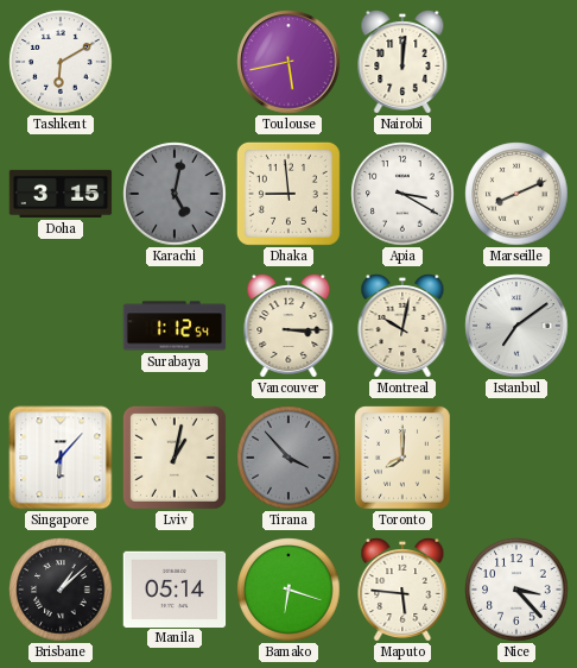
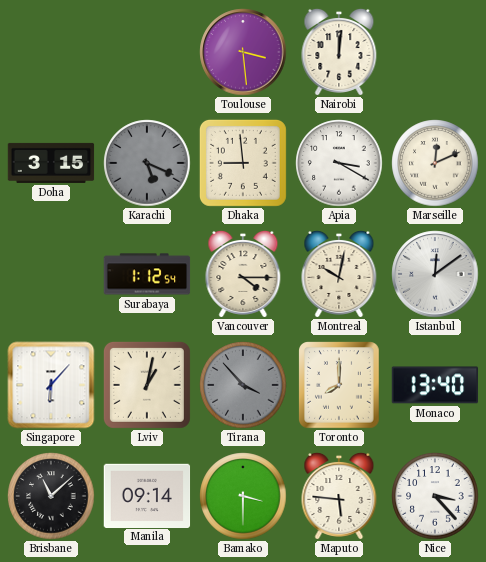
Tashkent: 6:10 -> none (61, 62)
Toulouse: 5:43 -> 3:29 (243, 52)
Karachi: 5:02 -> 5:19 (147, 163)
Marseille: 8:11 -> 12:11 (435, 163)
Vancouver: 3:15 -> 4:15 (243, 274)
Istanbul: 7:09 -> 12:09 (435, 274)
Monaco: none -> 13:40 (435, 385)
Brisbane: 1:08 -> 11:08 (51, 496)
Manila: 05:14 -> 09:14 (147, 495)
Bamako: 6:18 -> 3:30 (243, 496)
